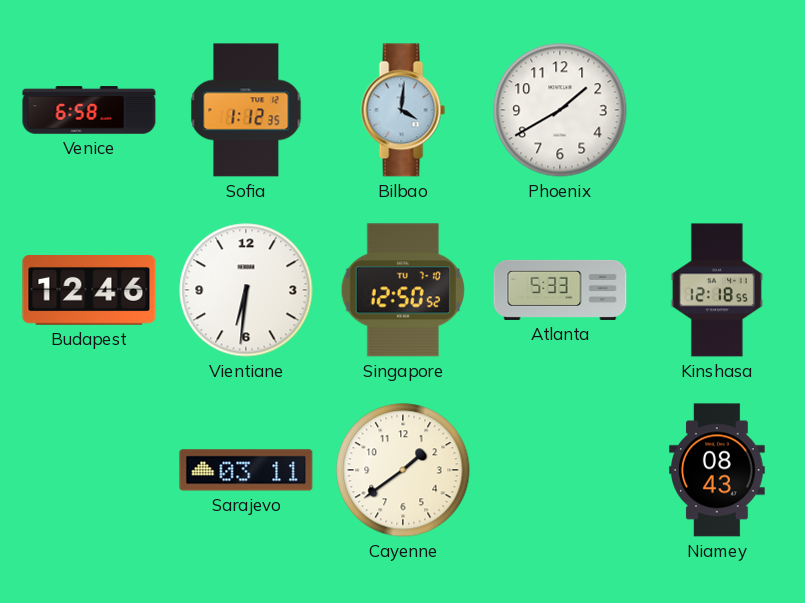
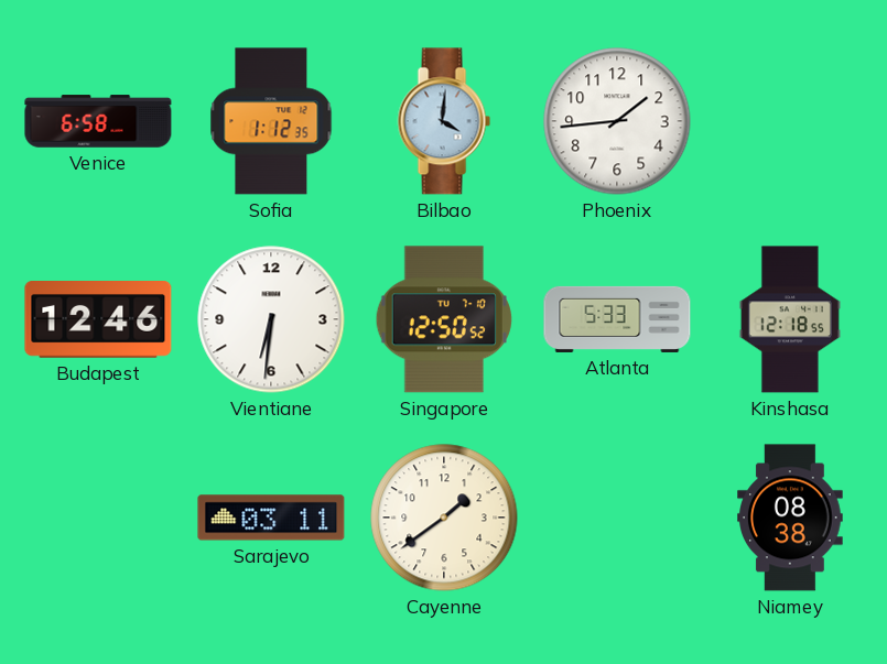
Phoenix: 1:40 -> 1:44 (617, 121)
Niamey: 08:43 -> 08:38 (791, 518)
